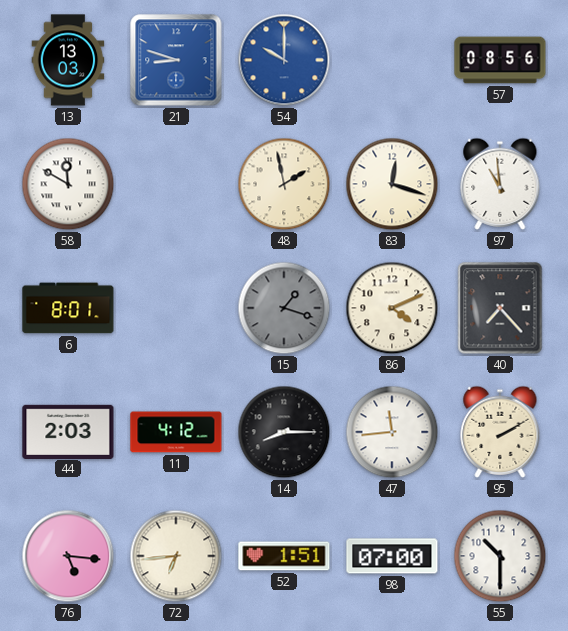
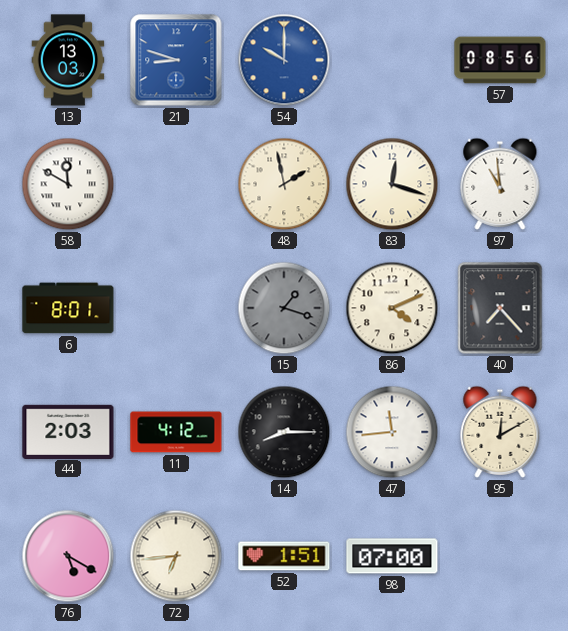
95: 2:10 -> 12:10 (500, 432)
76: 5:16 -> 5:20 (68, 556)
55: 10:30 -> none (500, 556)
